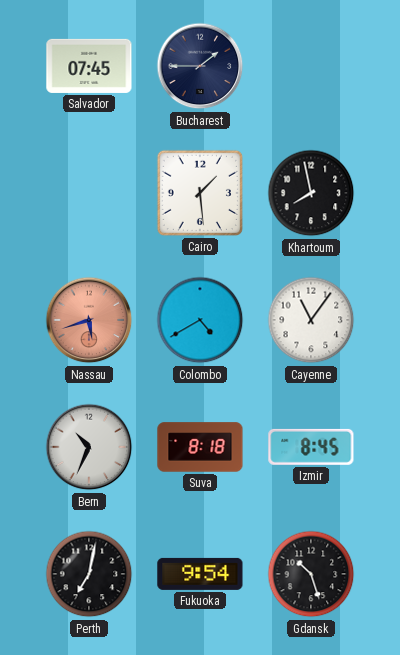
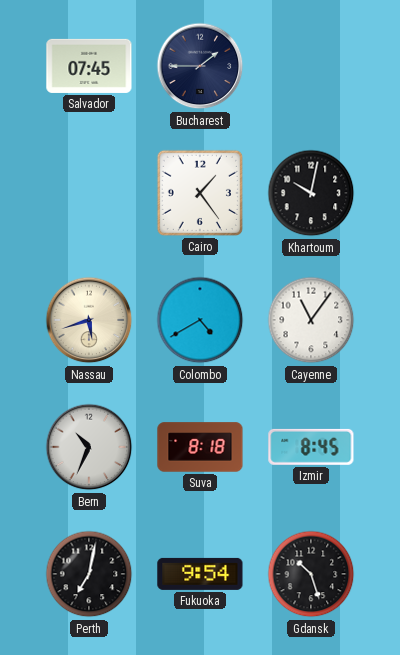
Cairo: 1:29 -> 1:24 (200, 193)
Khartoum: 7:58 -> 10:02 (311, 193)
Nassau dial: salmon -> cream (89, 320)
